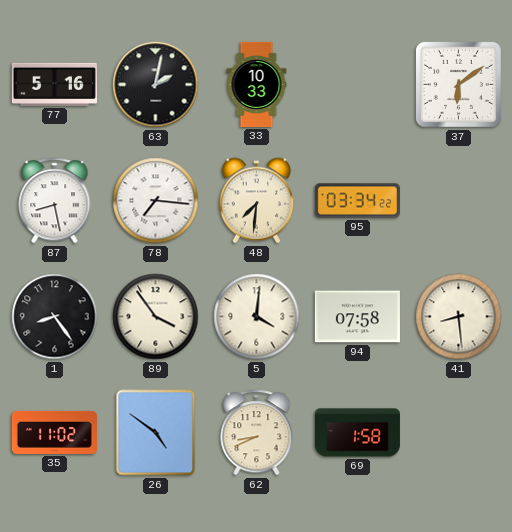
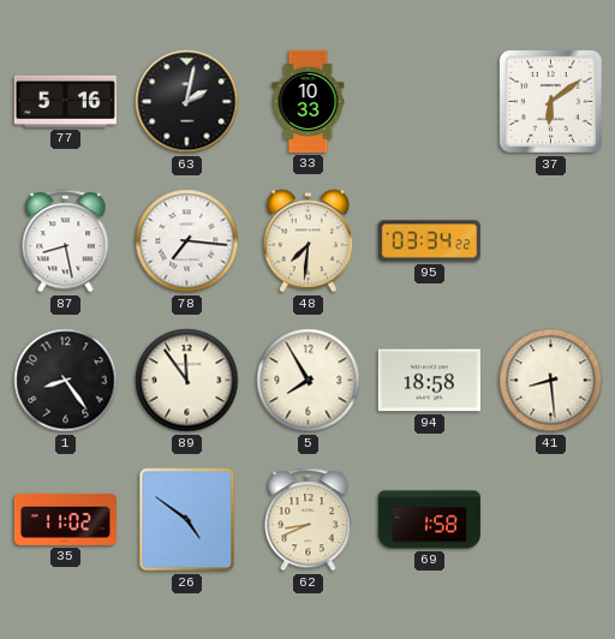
89: 3:54 -> 11:54 (187, 381)
5: 4:01 -> 7:55 (309, 381)
94: 07:58 -> 18:58 (429, 381)
